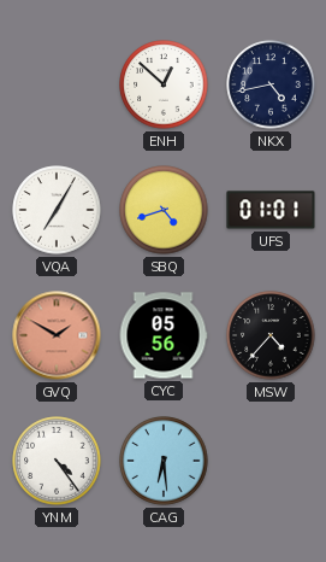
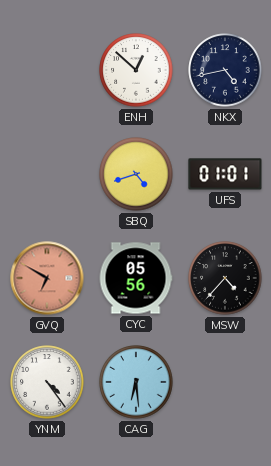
VQA: 7:05 -> none (57, 210)
GVQ: 1:50 -> 6:50 (47, 278)
